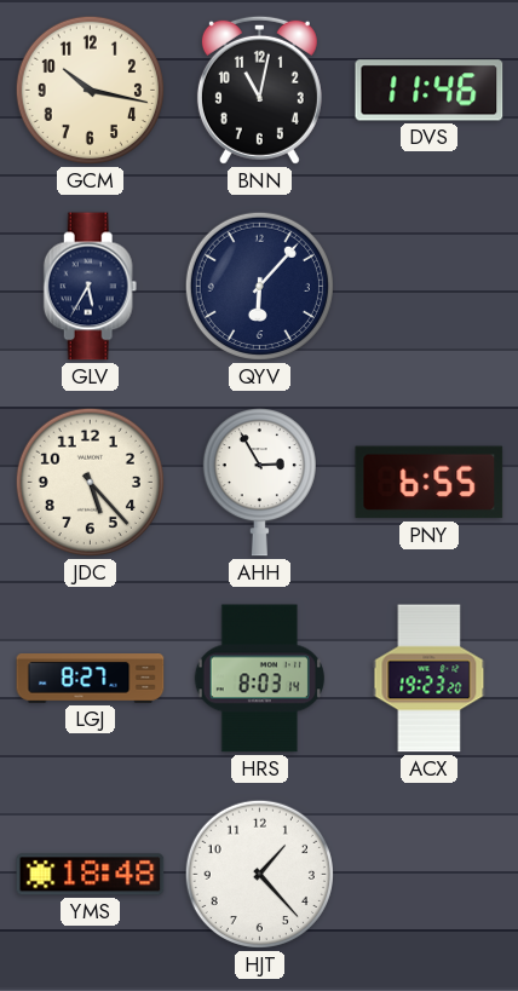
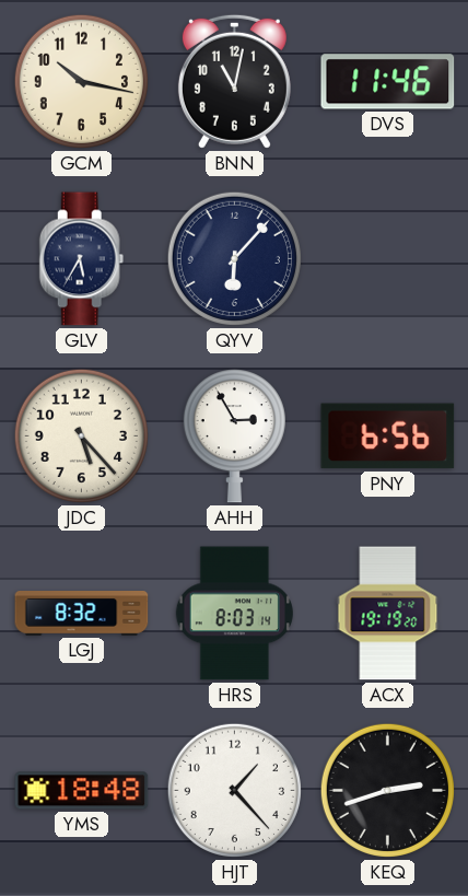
PNY: 6:55 -> 6:56 (388, 437)
LGJ: 8:27 -> 8:32 (82, 614)
ACX: 19:23 -> 19:19 (388, 614)
KEQ: none -> 2:42 (387, 790)
